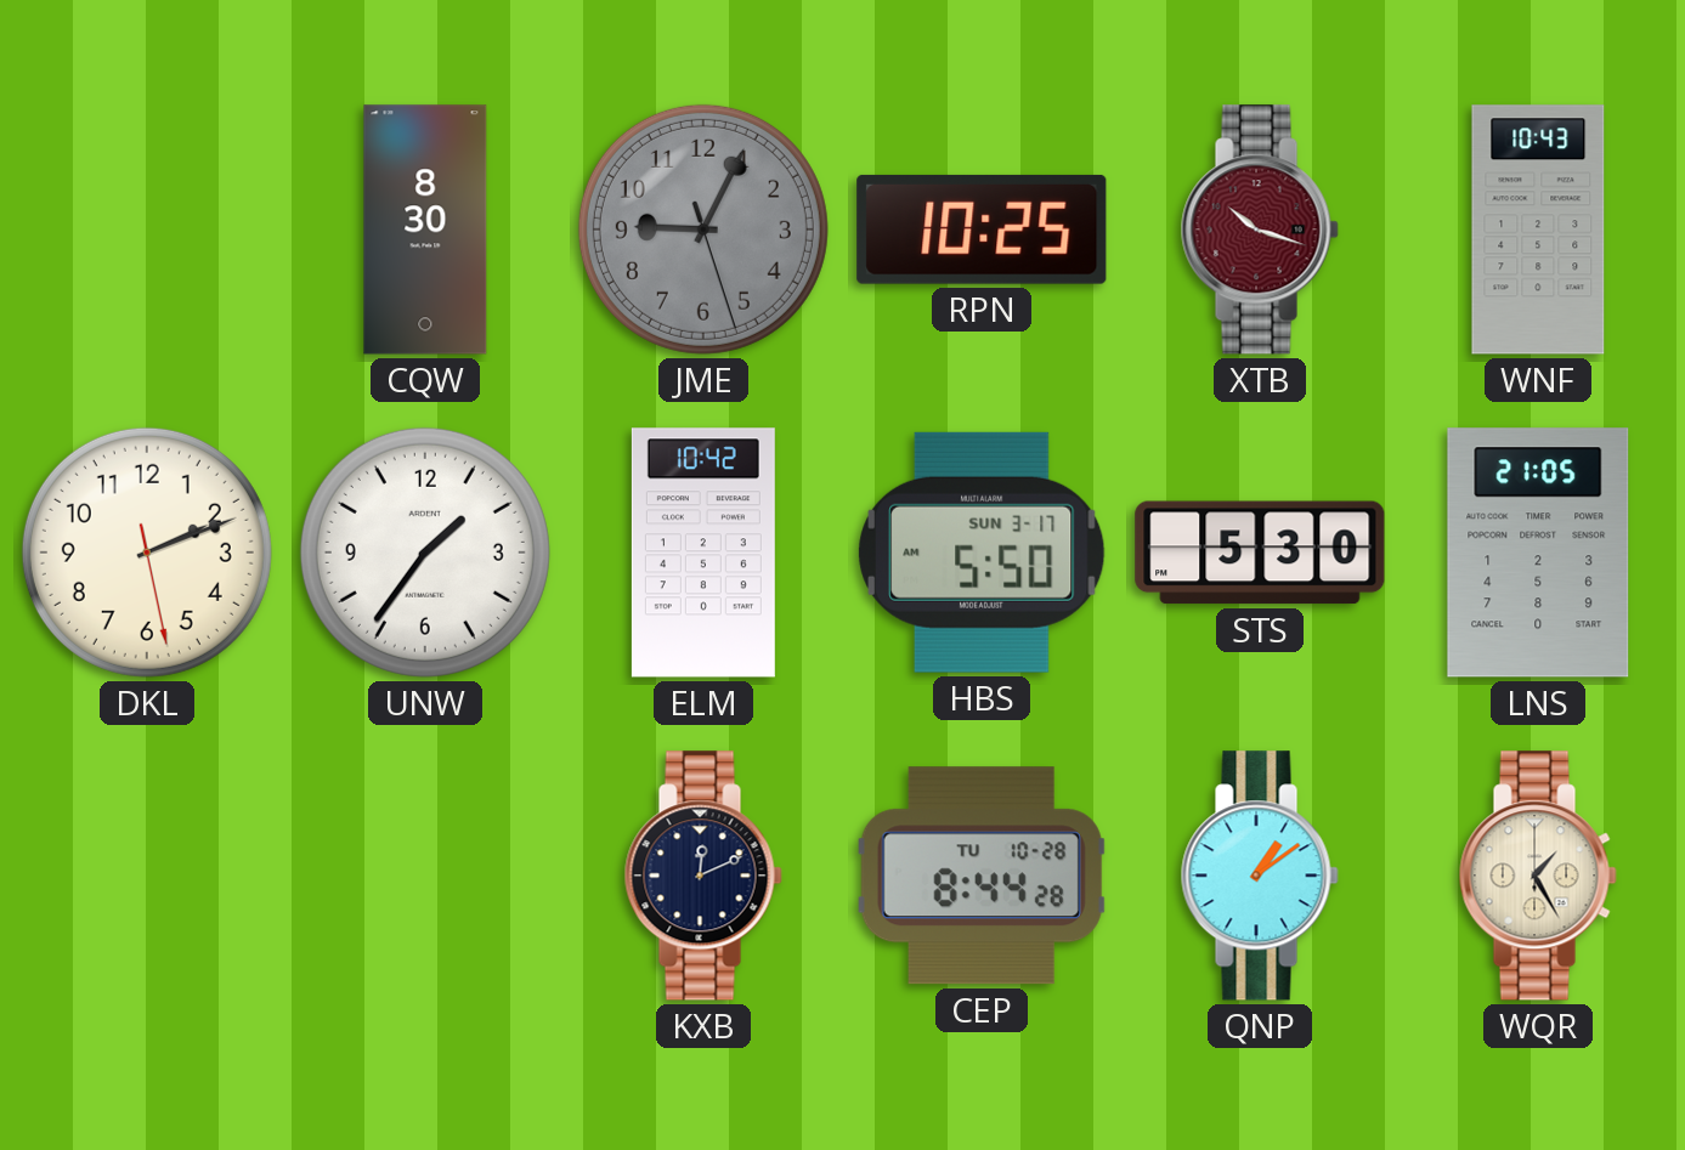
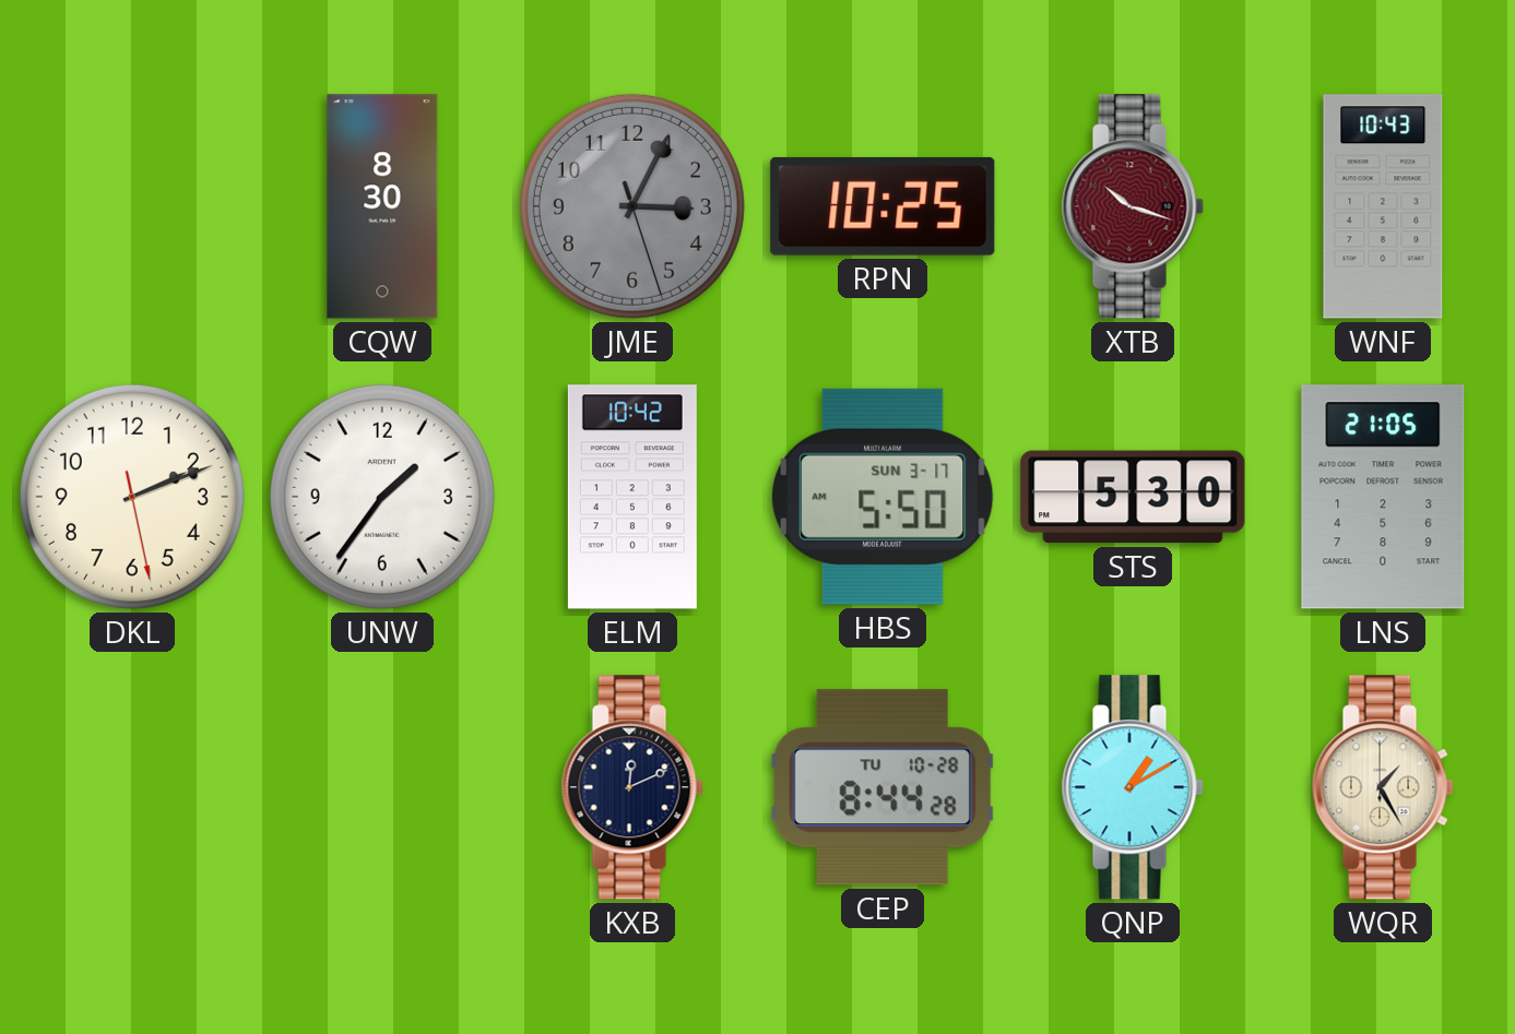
JME: 9:04 -> 3:04 (632, 206)
QNP: 1:09 -> 1:10 (1133, 787)
